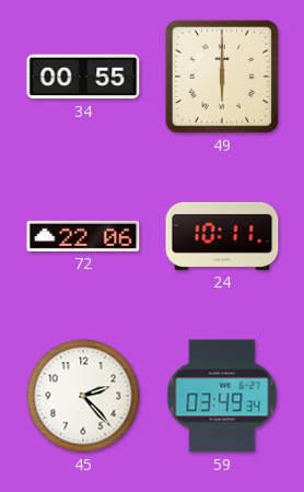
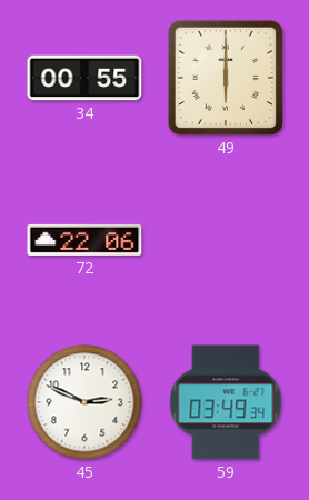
24: 10:11 -> none (222, 236)
45: 2:23 -> 2:49 (84, 402)
